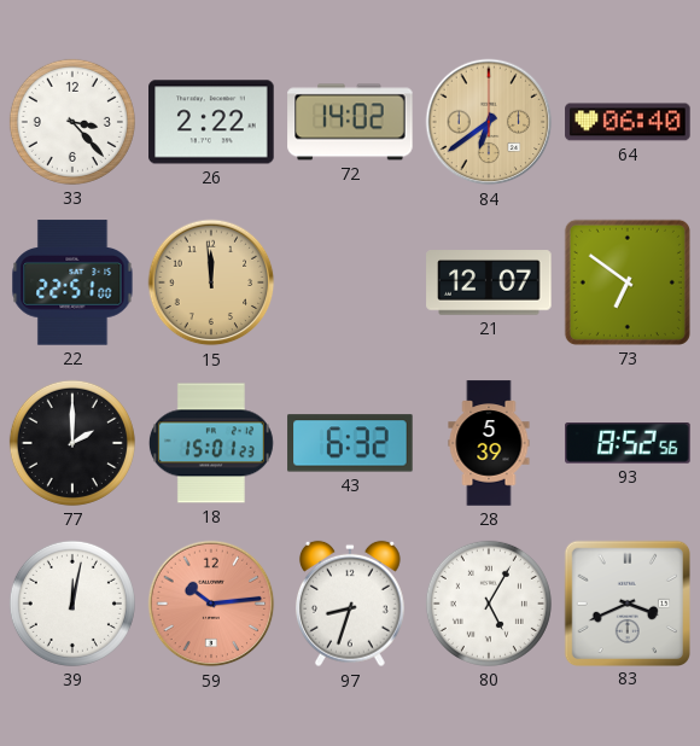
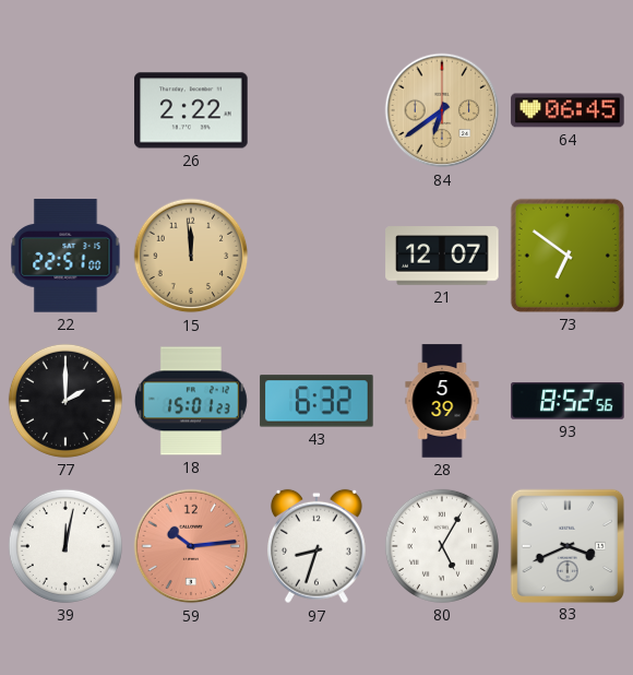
33: 3:23 -> none (72, 122)
72: 14:02 -> none (350, 122)
64: 06:40 -> 06:45 (568, 110)
